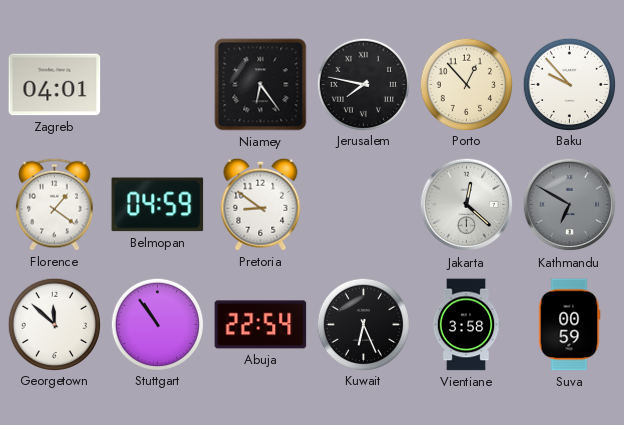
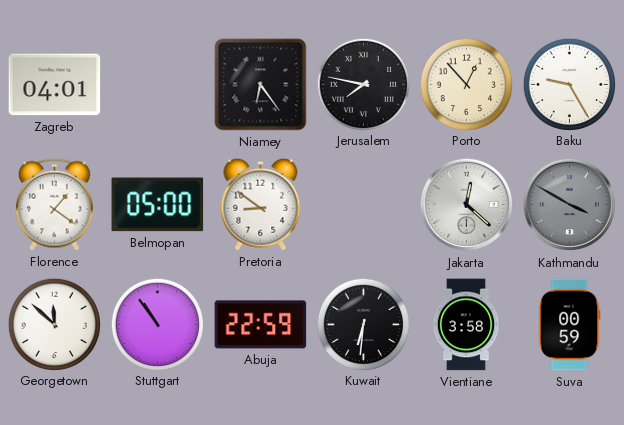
Baku: 9:53 -> 9:25 (569, 84)
Belmopan: 04:59 -> 05:00 (158, 205)
Kathmandu: 6:50 -> 3:50 (570, 205)
Abuja: 22:54 -> 22:59 (261, 325)
Kuwait: 6:26 -> 6:31 (363, 324)
